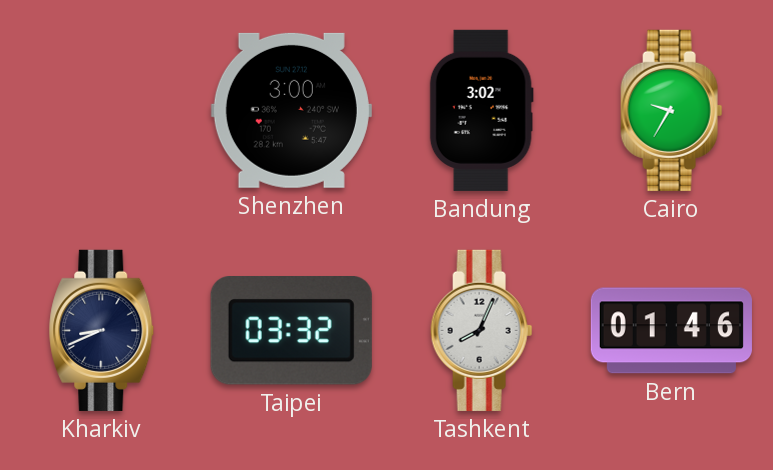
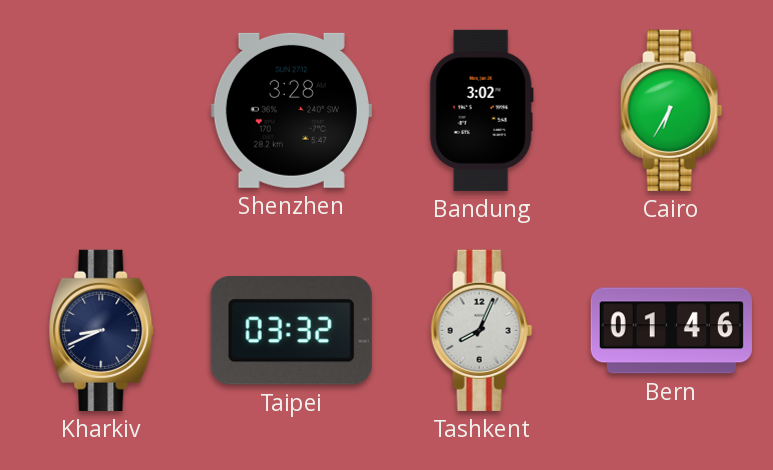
Shenzhen: 3:00 -> 3:28 (291, 110)
Cairo: 9:35 -> 6:35 (672, 110)
